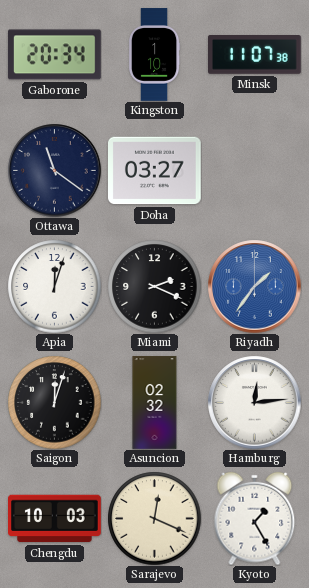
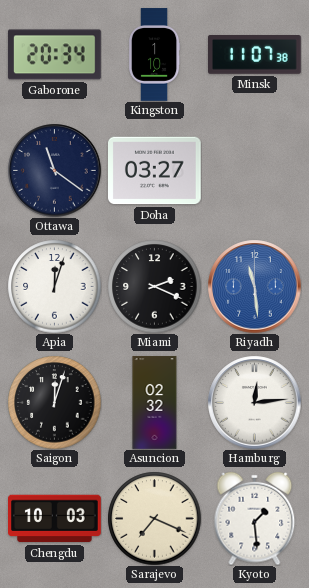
Riyadh: 1:36 -> 11:29 (254, 286)
Sarajevo: 12:19 -> 7:19 (154, 518)
Kyoto: 1:25 -> 1:29 (255, 518)
